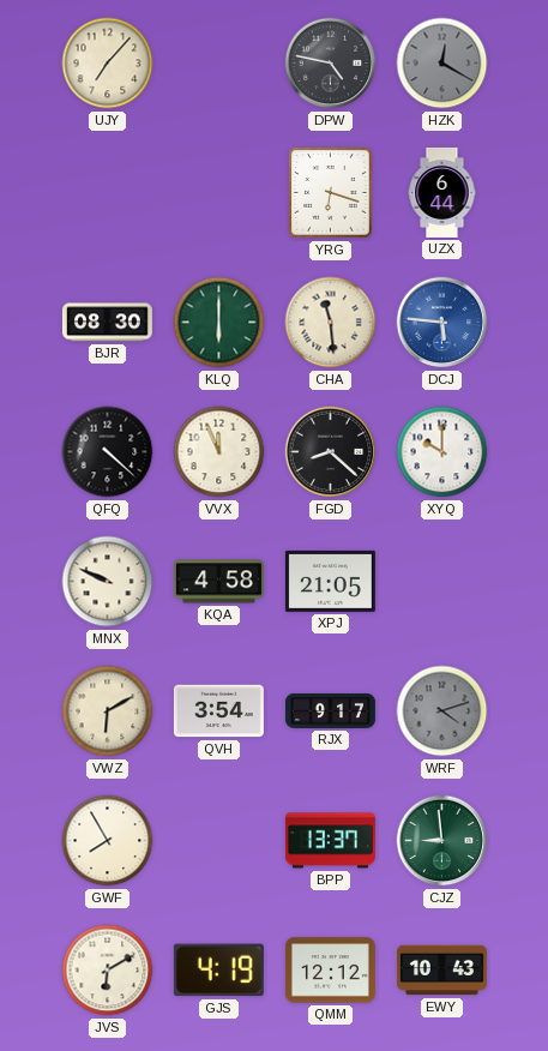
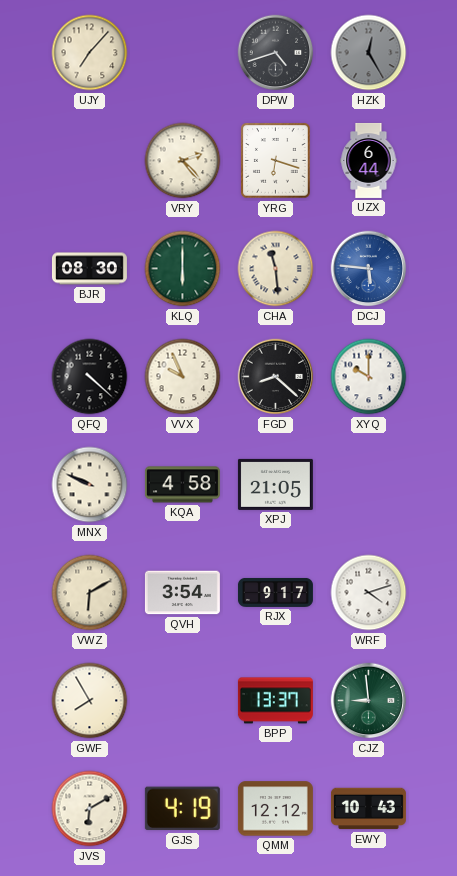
DPW: 4:47 -> 4:42 (276, 53)
HZK: 12:20 -> 12:25 (369, 53)
VRY: none -> 2:23 (183, 161)
VVX: 11:56 -> 9:56 (183, 377)
WRF dial: grey -> white (369, 593)
